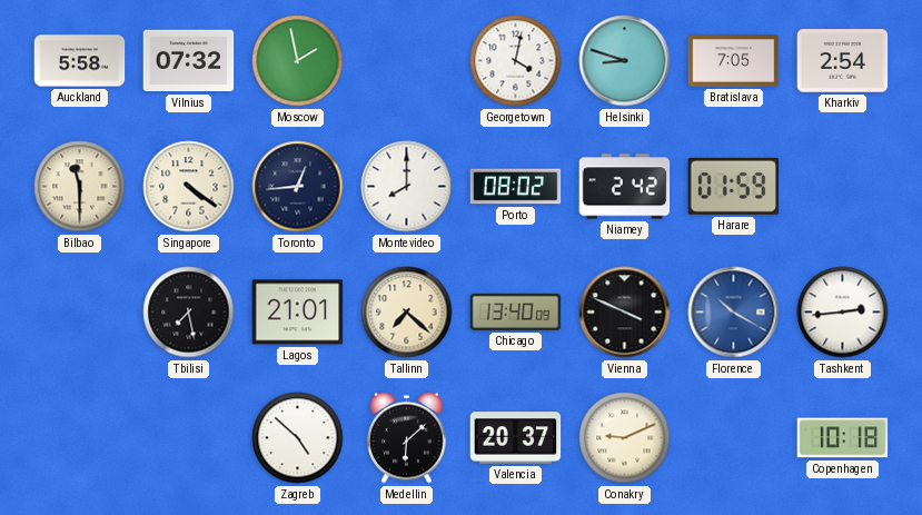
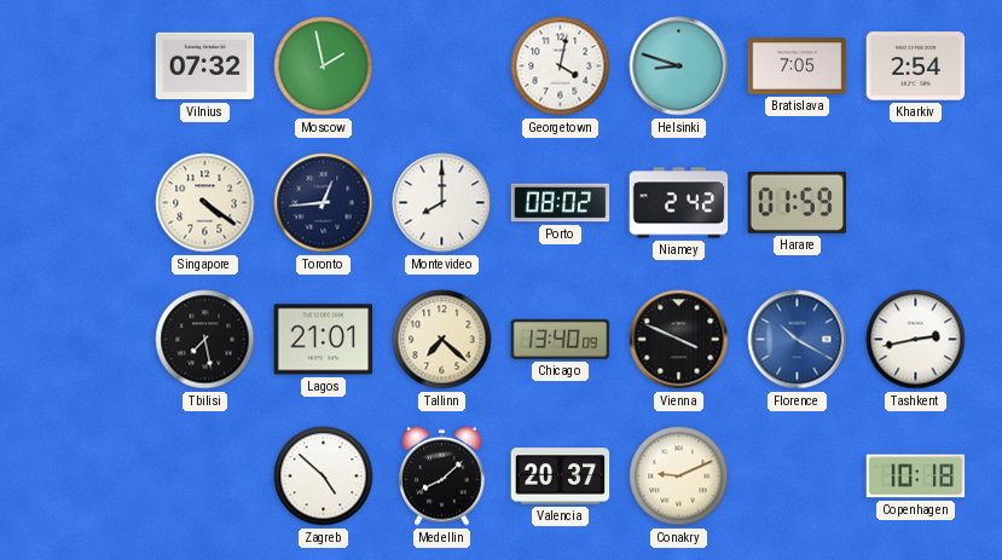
Auckland: 5:58 -> none (80, 61)
Bilbao: 11:30 -> none (80, 187)
Tashkent: 2:44 -> 2:43 (916, 340)
Medellin: 6:08 -> 8:08 (442, 475)
